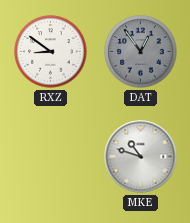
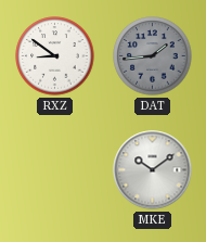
DAT: 12:54 -> 1:44 (153, 56)
MKE: 10:48 -> 10:09 (153, 170)
